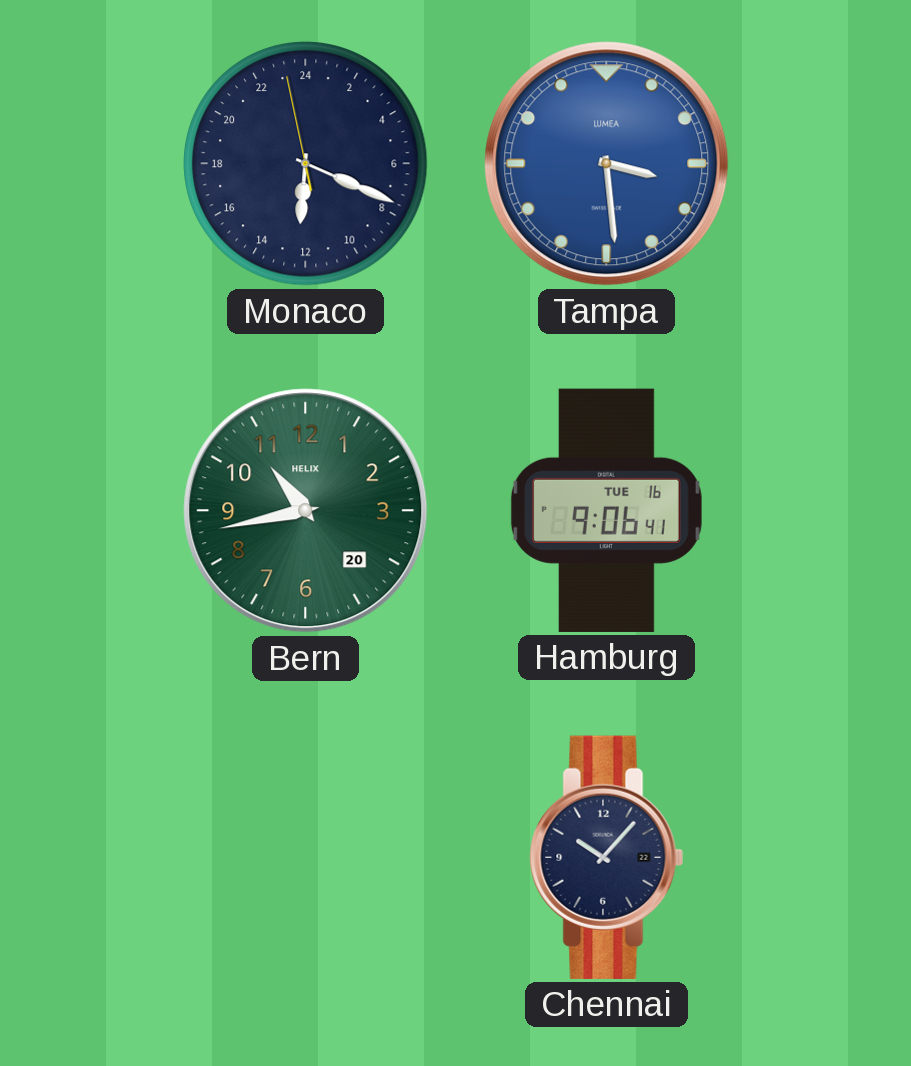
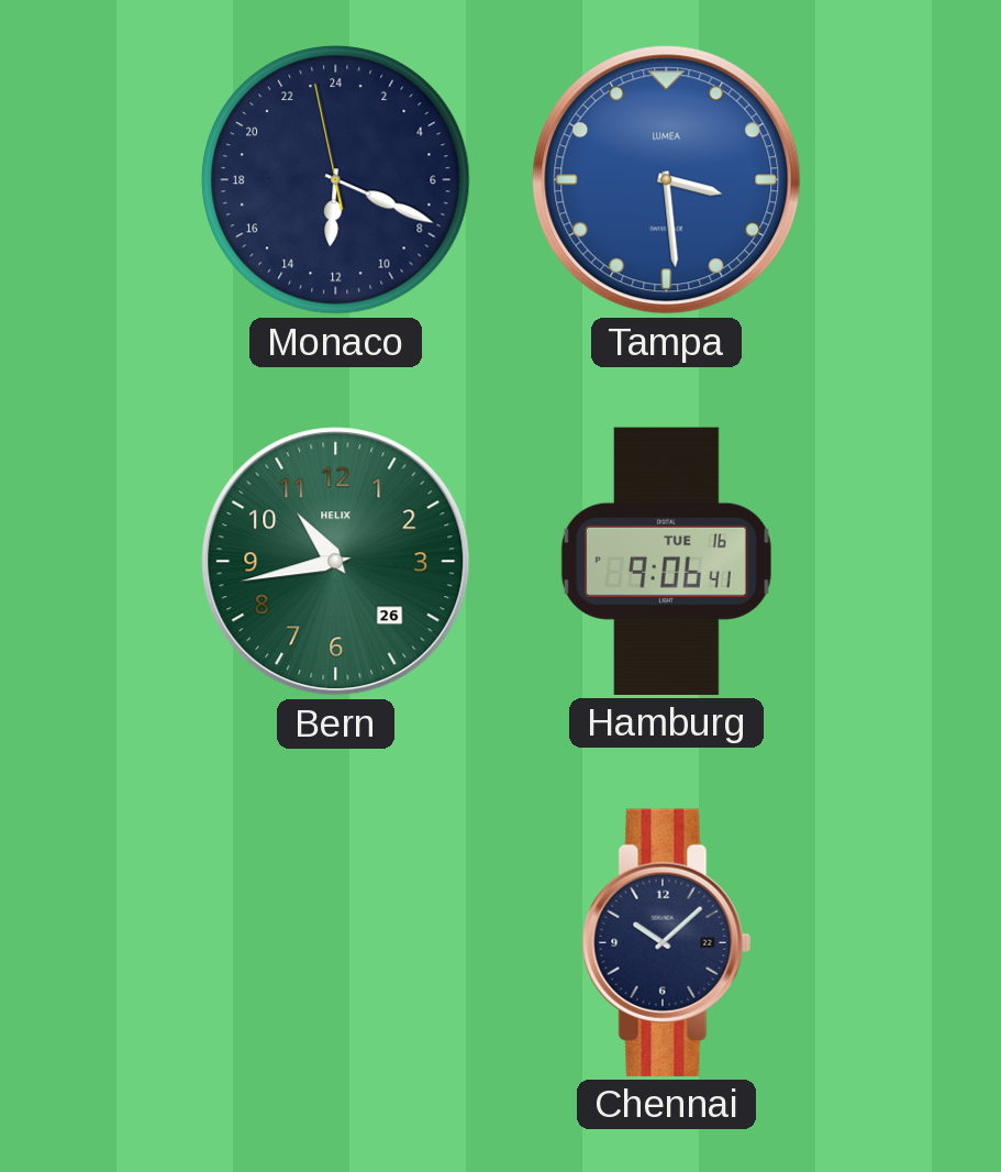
Bern date: 20 -> 26 (336, 562)
Chennai: 10:07 -> 10:08 (667, 942)
